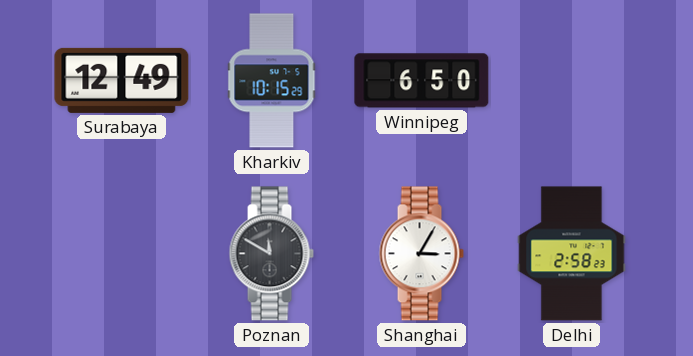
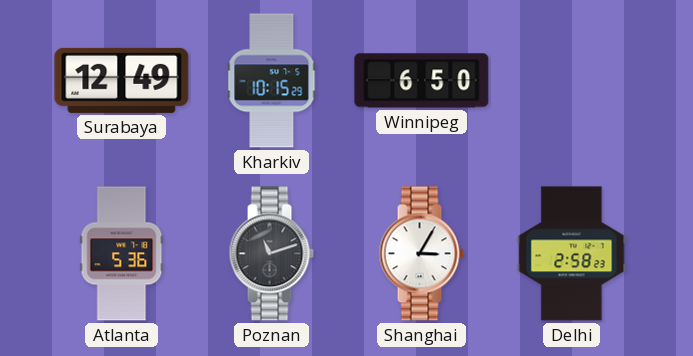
Atlanta: none -> 5:36 (122, 254)
Poznan: 11:50 -> 11:12 (271, 254)
